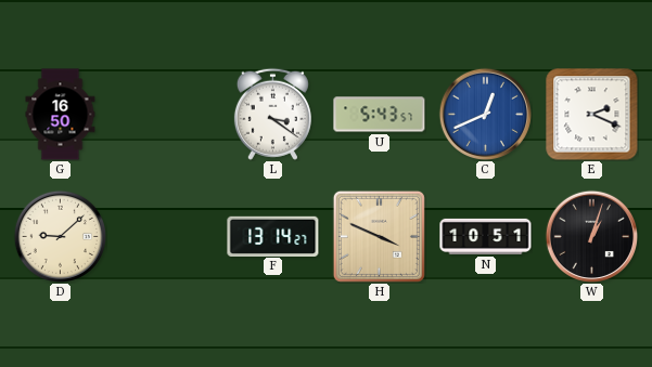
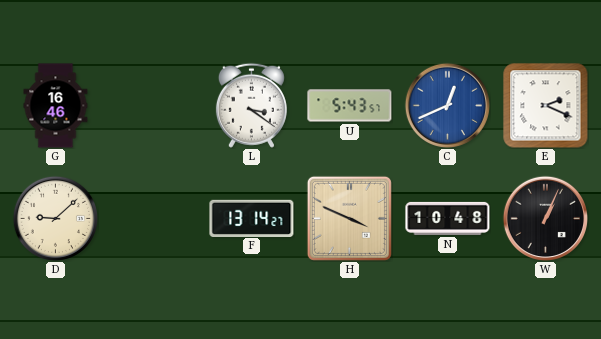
G: 16:50 -> 16:46 (56, 106)
N: 10:51 -> 10:48 (448, 218)
W: 1:03 -> 1:04 (545, 218)
